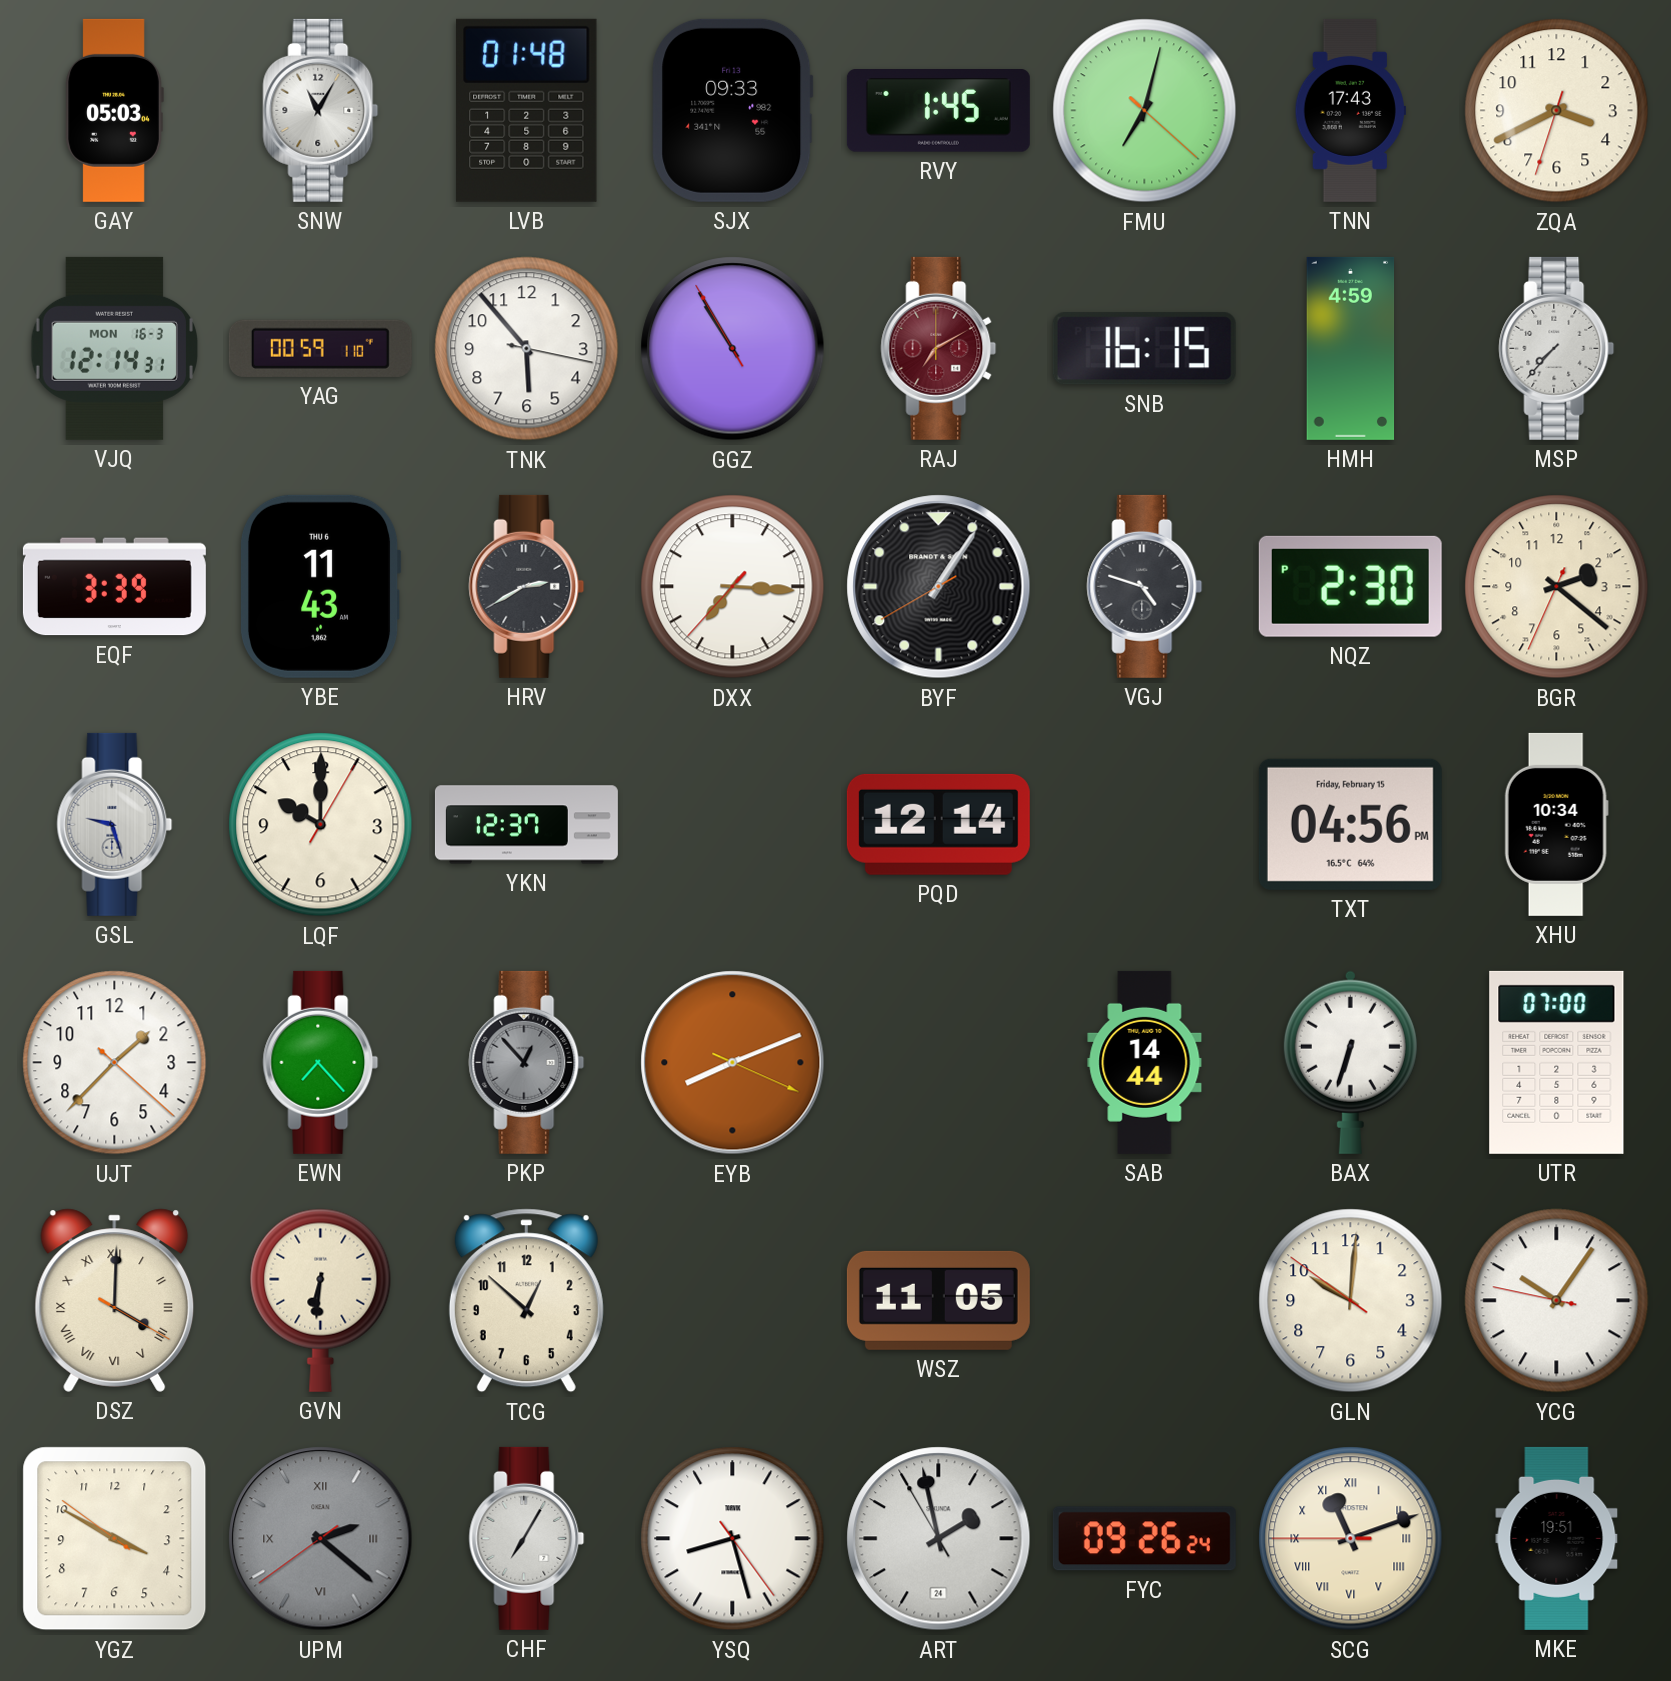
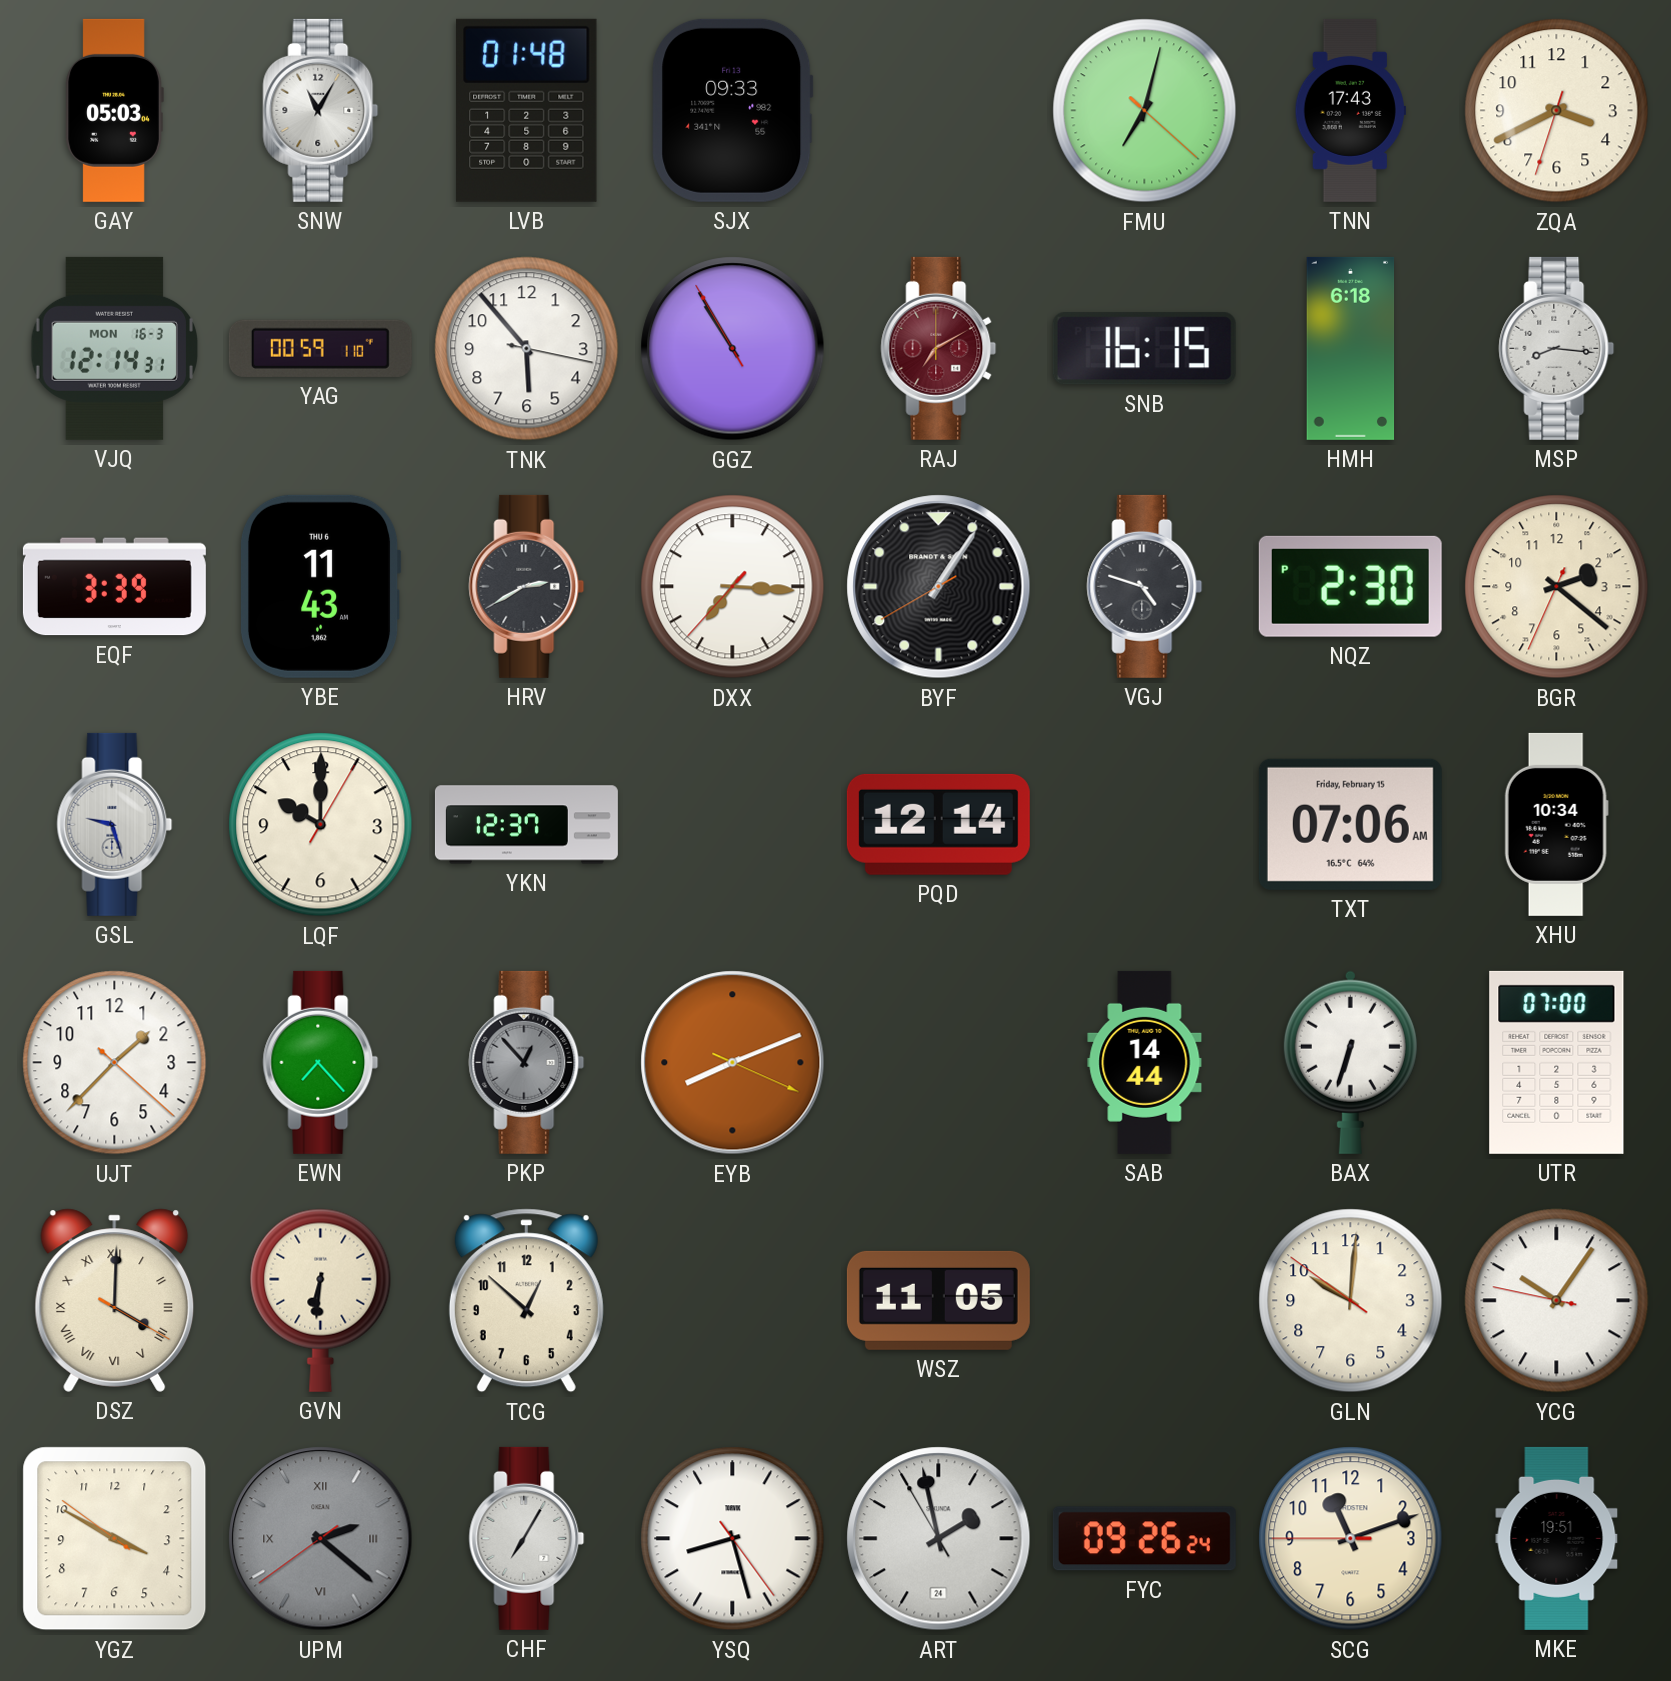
RVY: 1:45 -> none (938, 111)
HMH: 4:59 -> 6:18 (1351, 348)
MSP: 7:37 -> 8:16 (1557, 348)
TXT: 04:56 -> 07:06 (1350, 824)
SCG numerals: Roman -> Arabic (1351, 1539)
